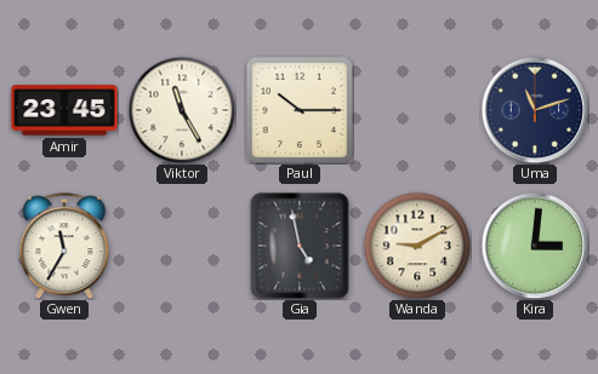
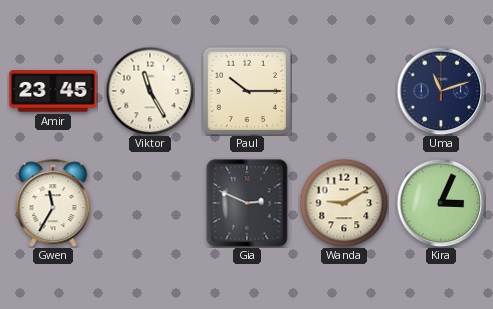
Gia: 4:58 -> 2:49 (247, 203)
Kira: 3:01 -> 3:04 (441, 203)
